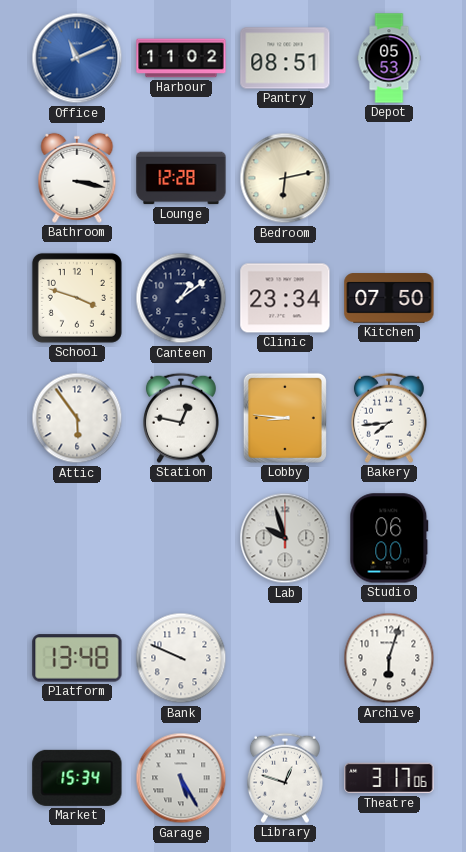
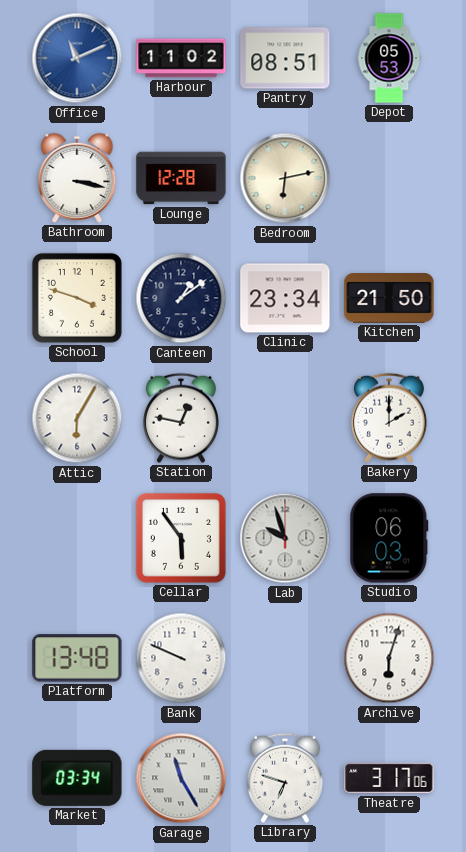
Kitchen: 07:50 -> 21:50 (389, 298)
Attic: 5:54 -> 6:05 (77, 418)
Lobby: 8:46 -> none (285, 418)
Bakery: 7:44 -> 2:00 (389, 418)
Cellar: none -> 5:54 (181, 538)
Studio: 06:00 -> 06:03 (389, 538)
Market: 15:34 -> 03:34 (77, 778)
Garage: 5:25 -> 11:25 (181, 778)
Library: 12:48 -> 6:48 (285, 778)
